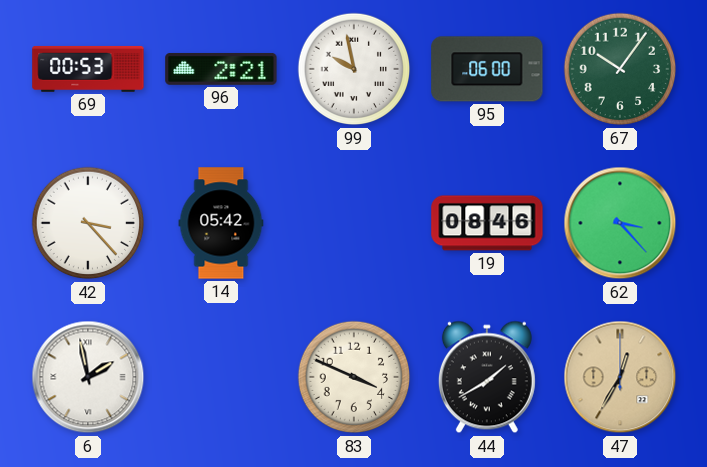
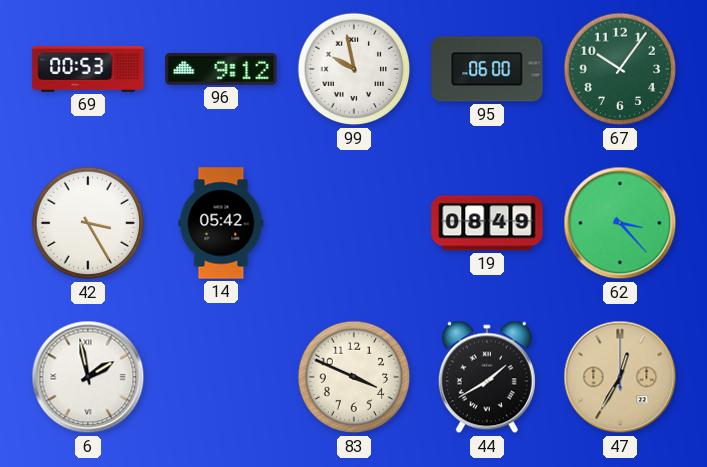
96: 2:21 -> 9:12 (221, 69)
42: 3:23 -> 3:25 (88, 223)
19: 08:46 -> 08:49 (487, 223)
